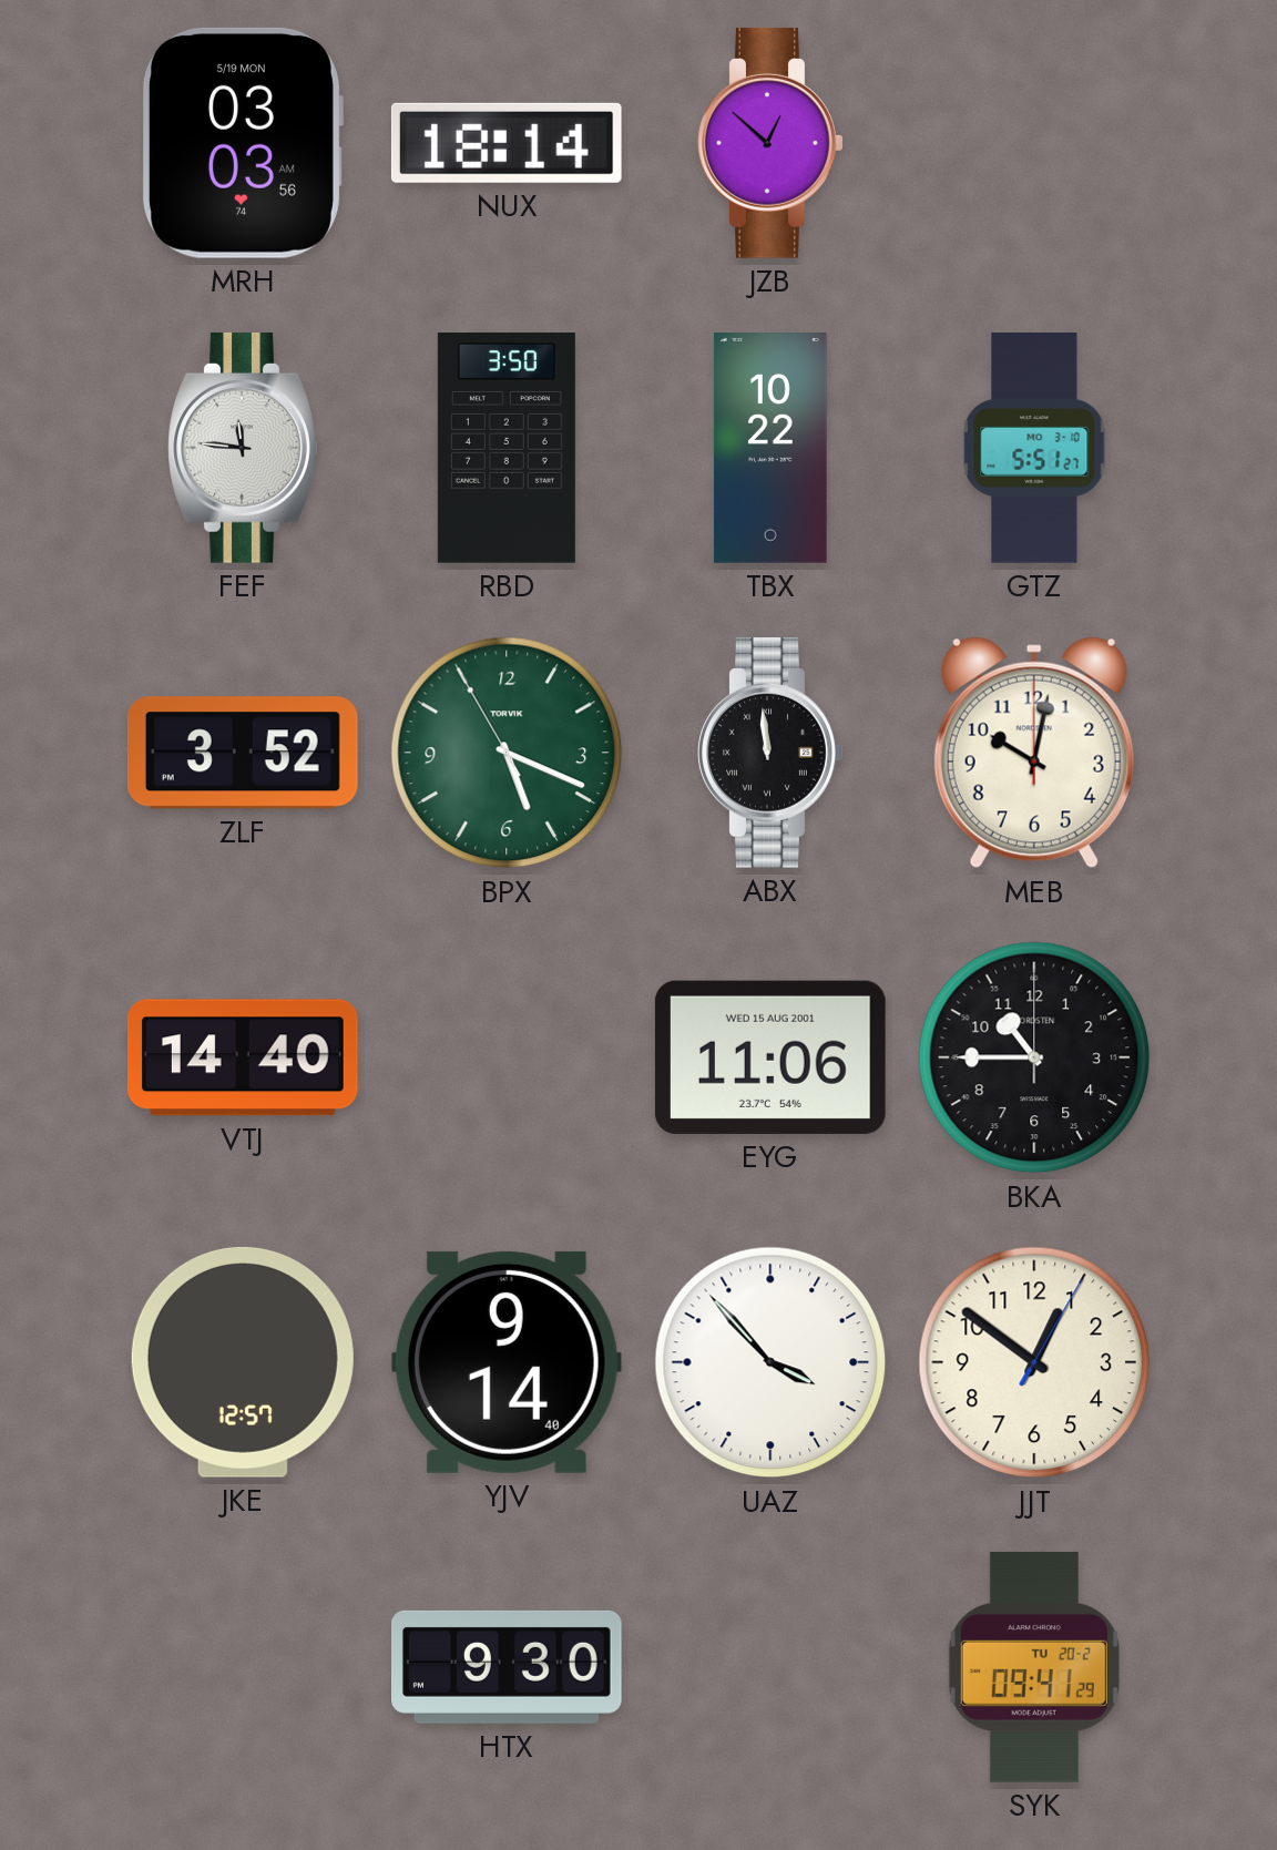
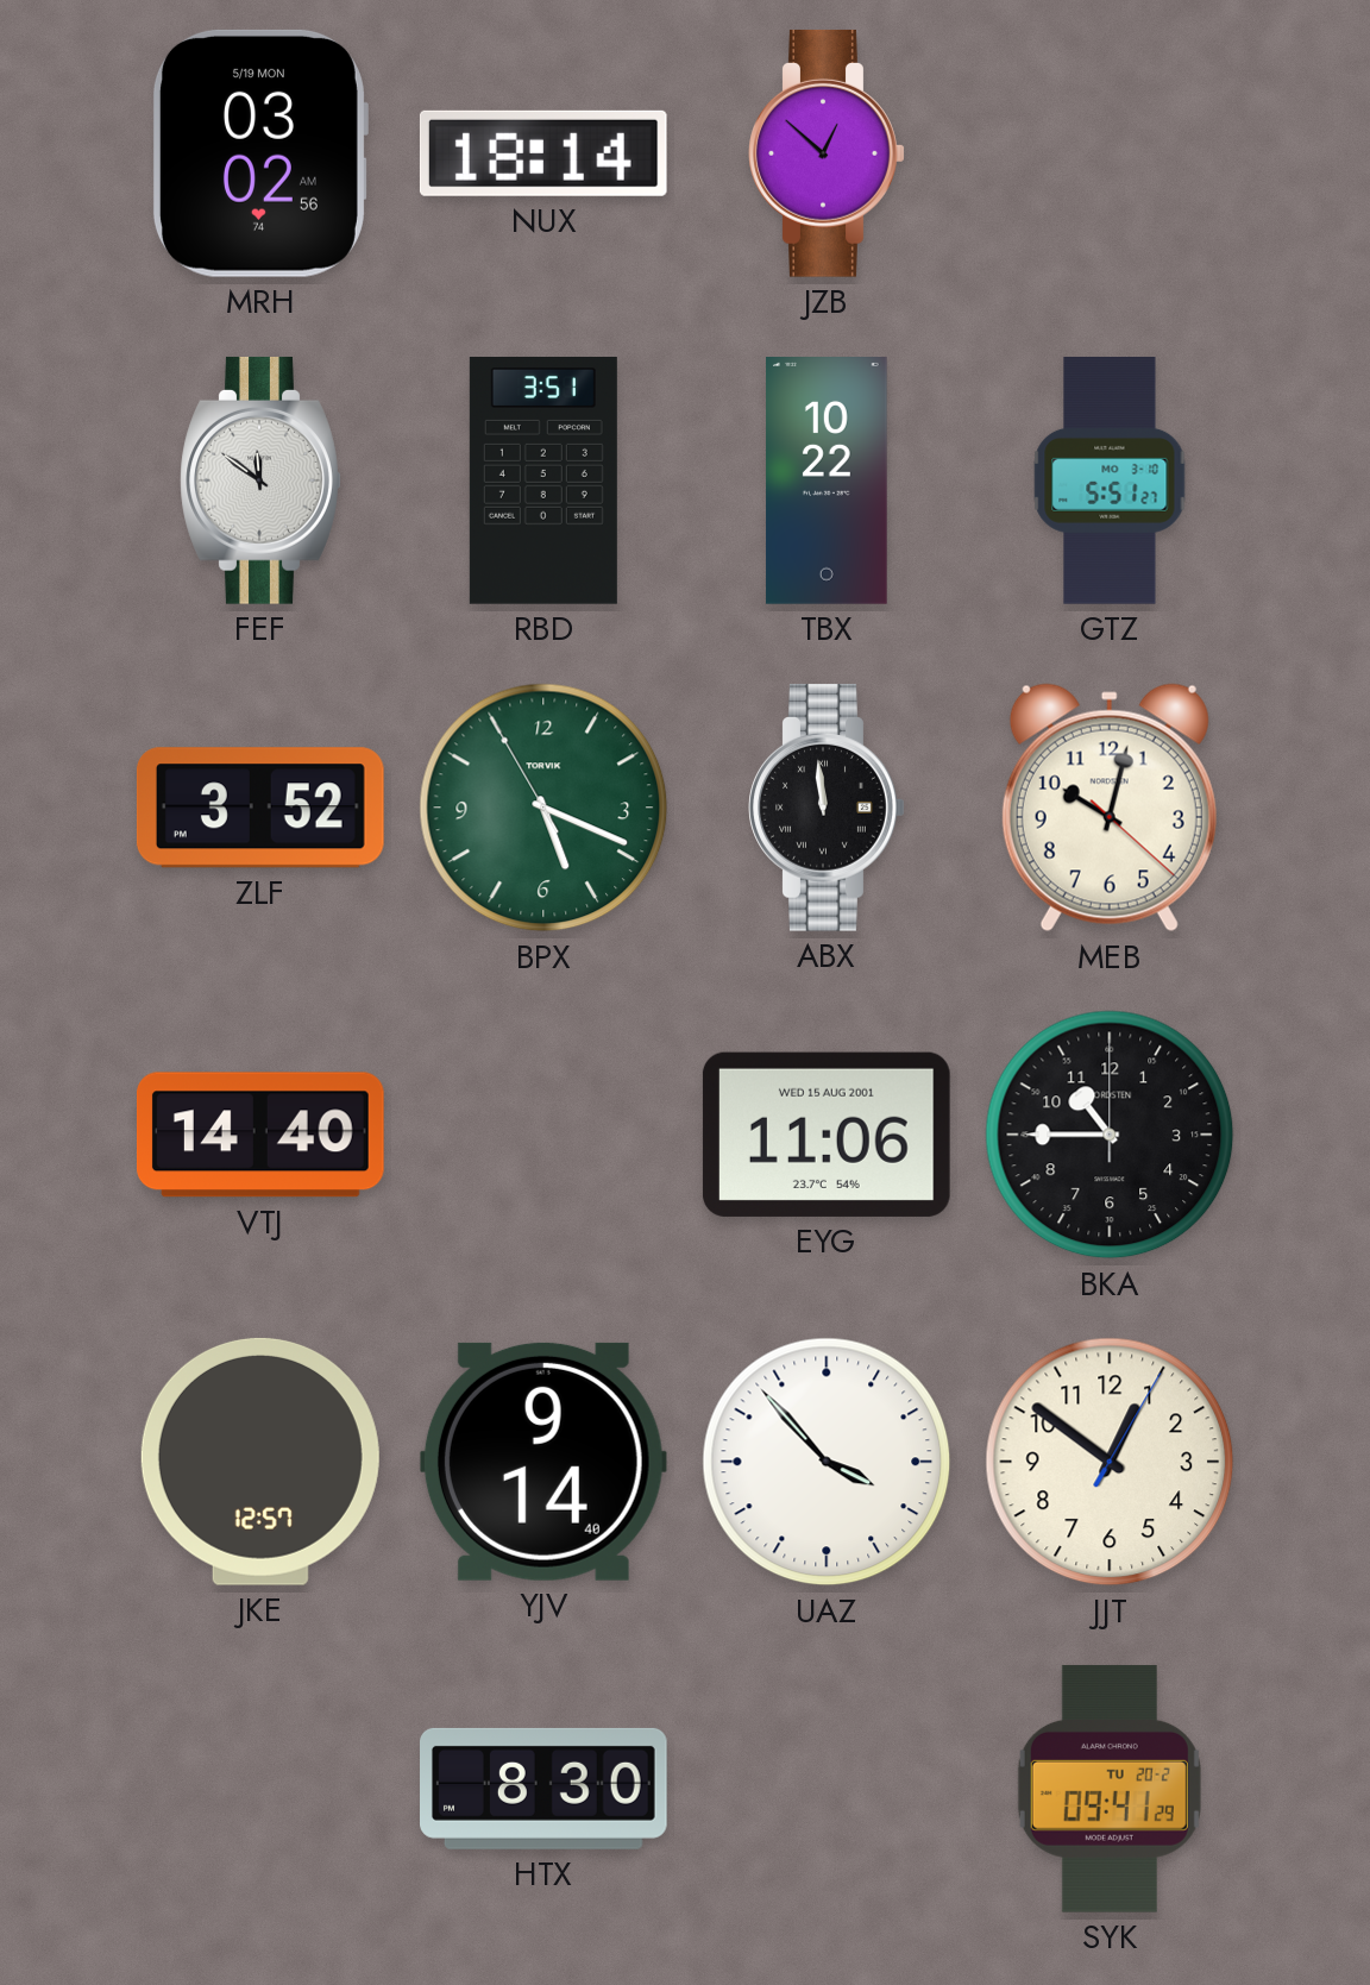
MRH: 03:03 -> 03:02 (259, 153)
FEF: 11:46 -> 11:51 (260, 480)
RBD: 3:50 -> 3:51 (543, 482)
MEB: 10:02:00 -> 10:02:22 (1110, 808)
HTX: 9:30 -> 8:30 (545, 1789)
